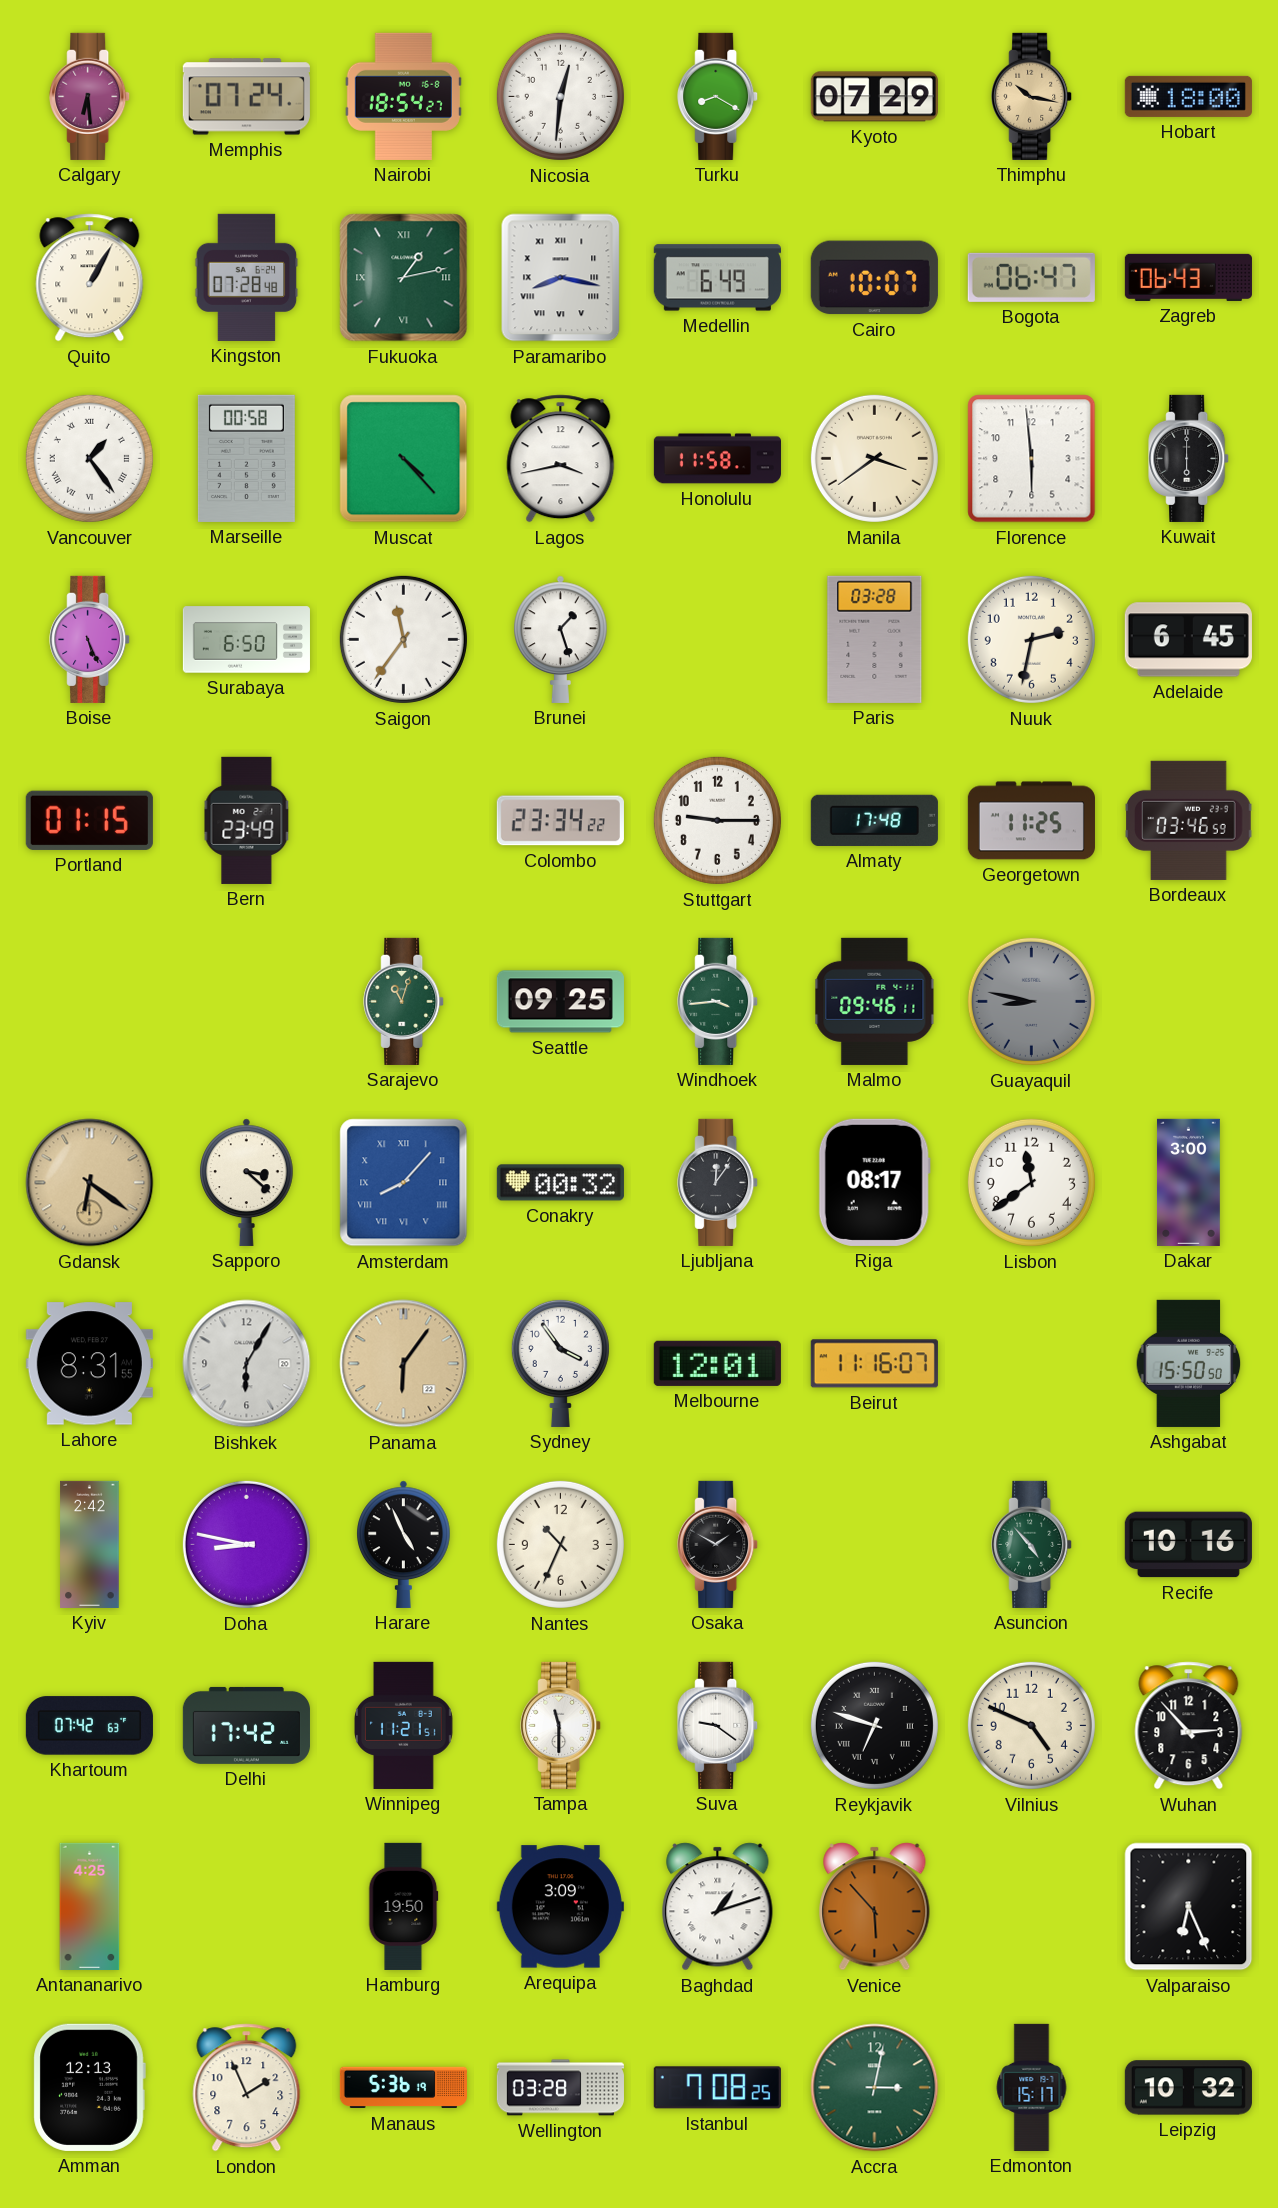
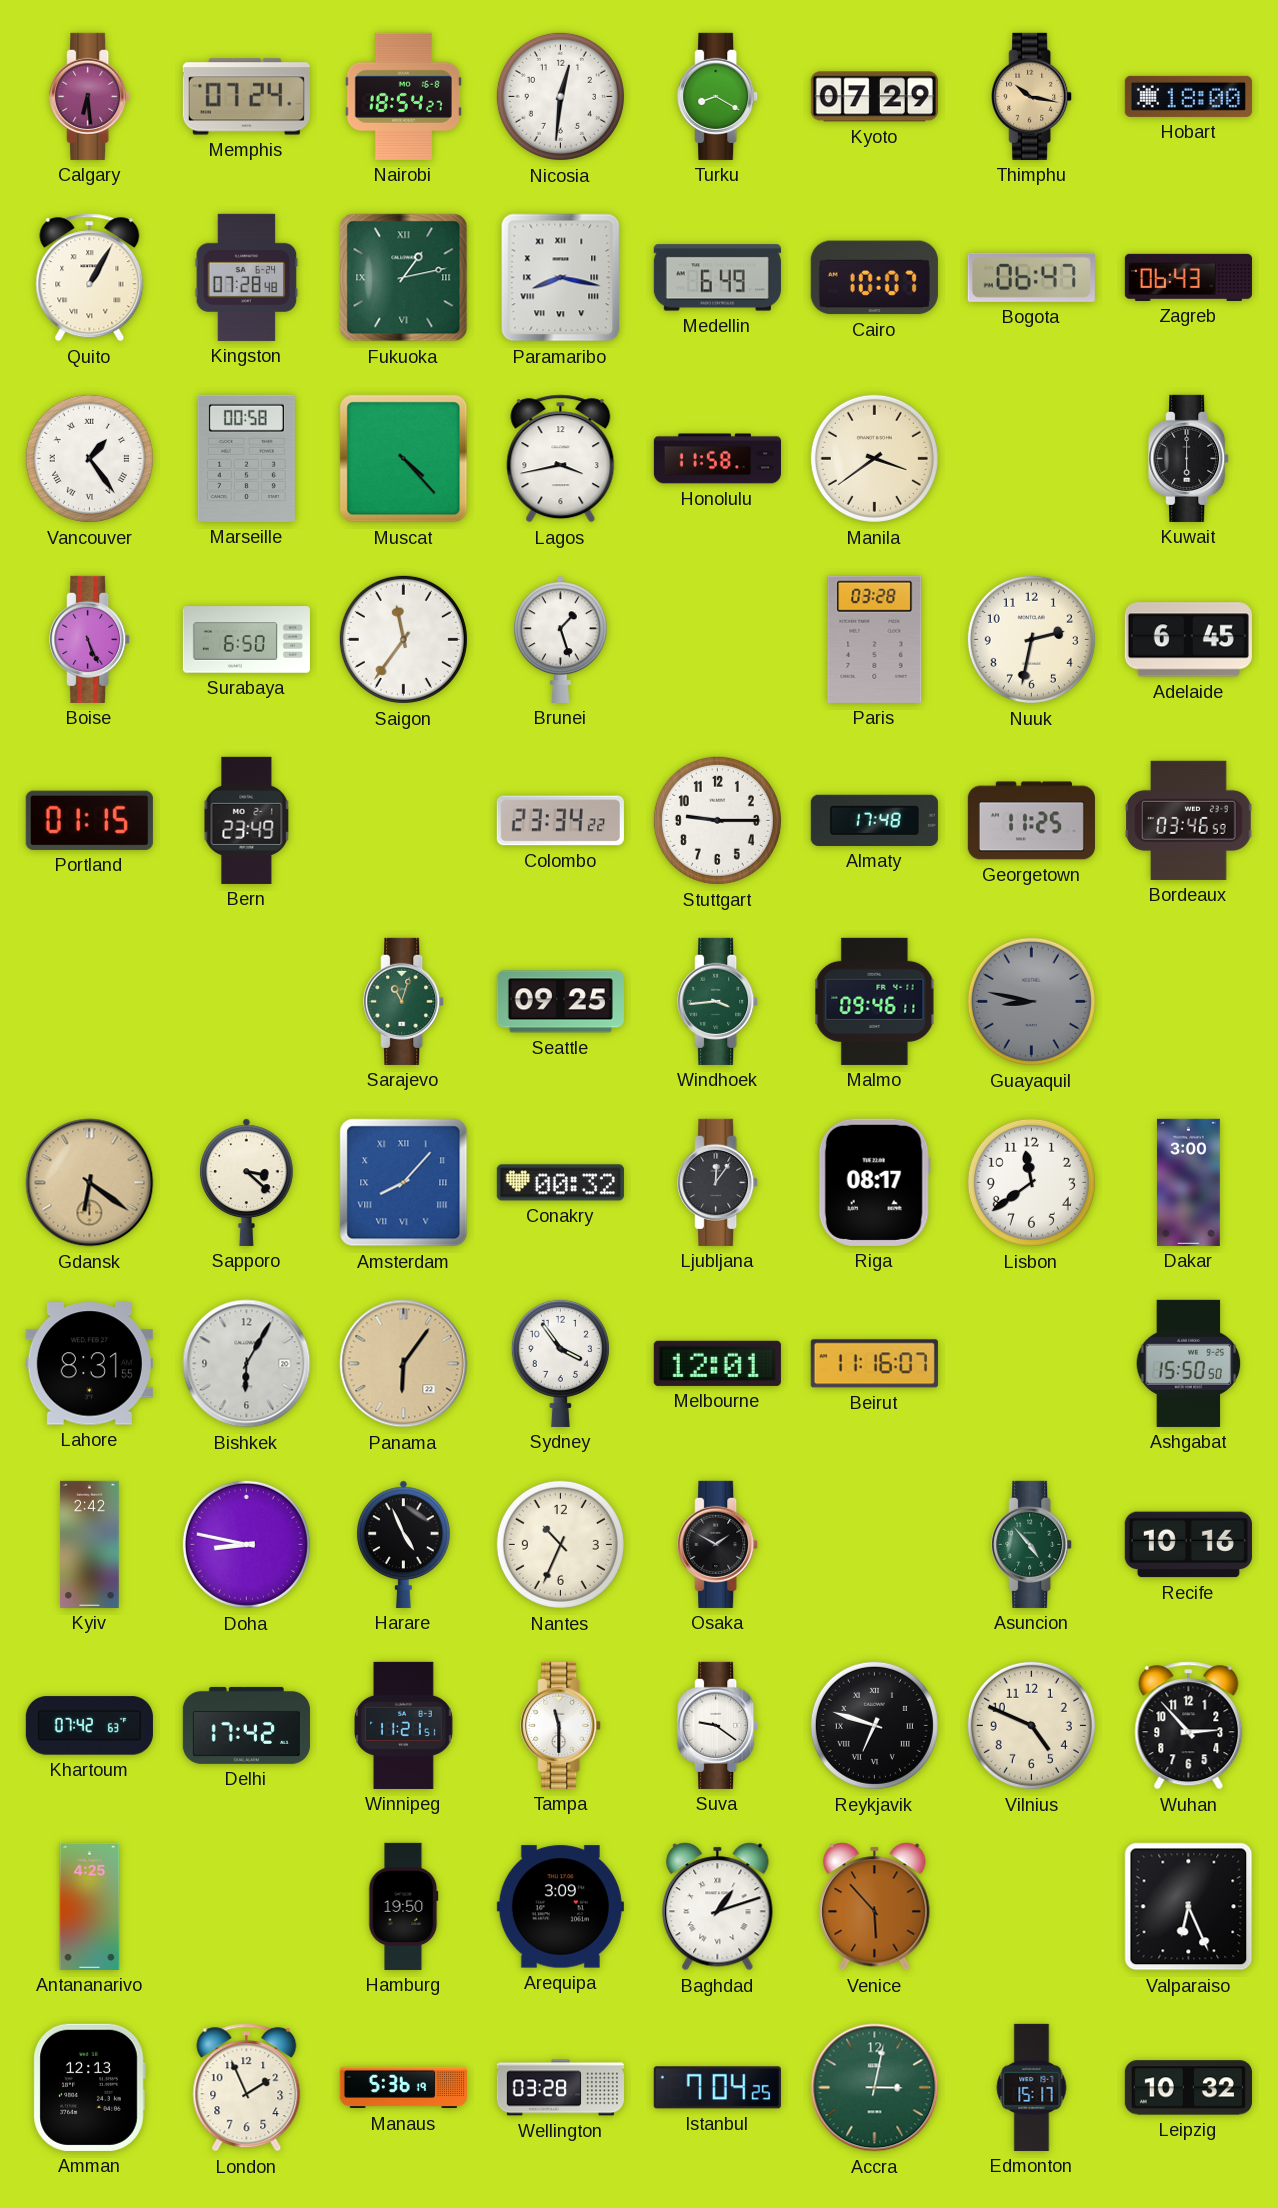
Florence: 5:59 -> none (1032, 459)
Istanbul: 7:08 -> 7:04 (717, 2088)
